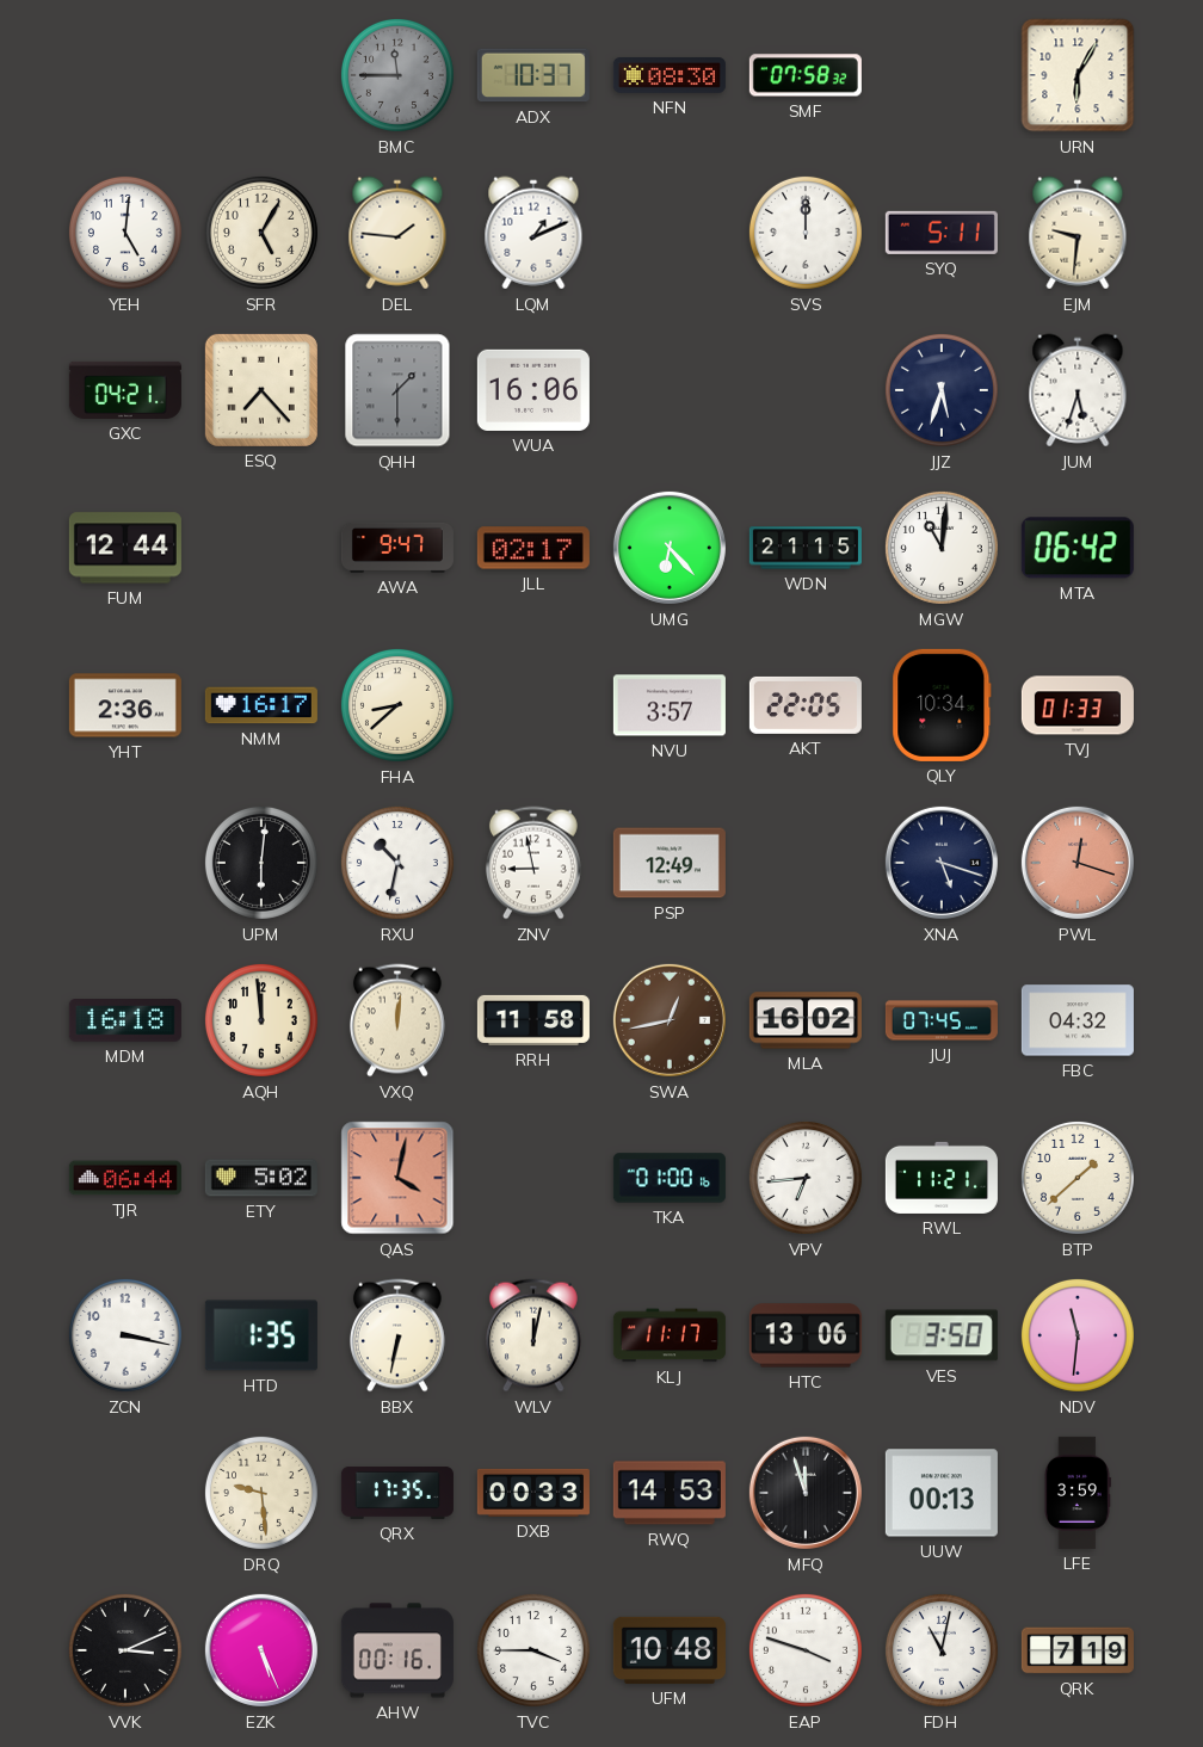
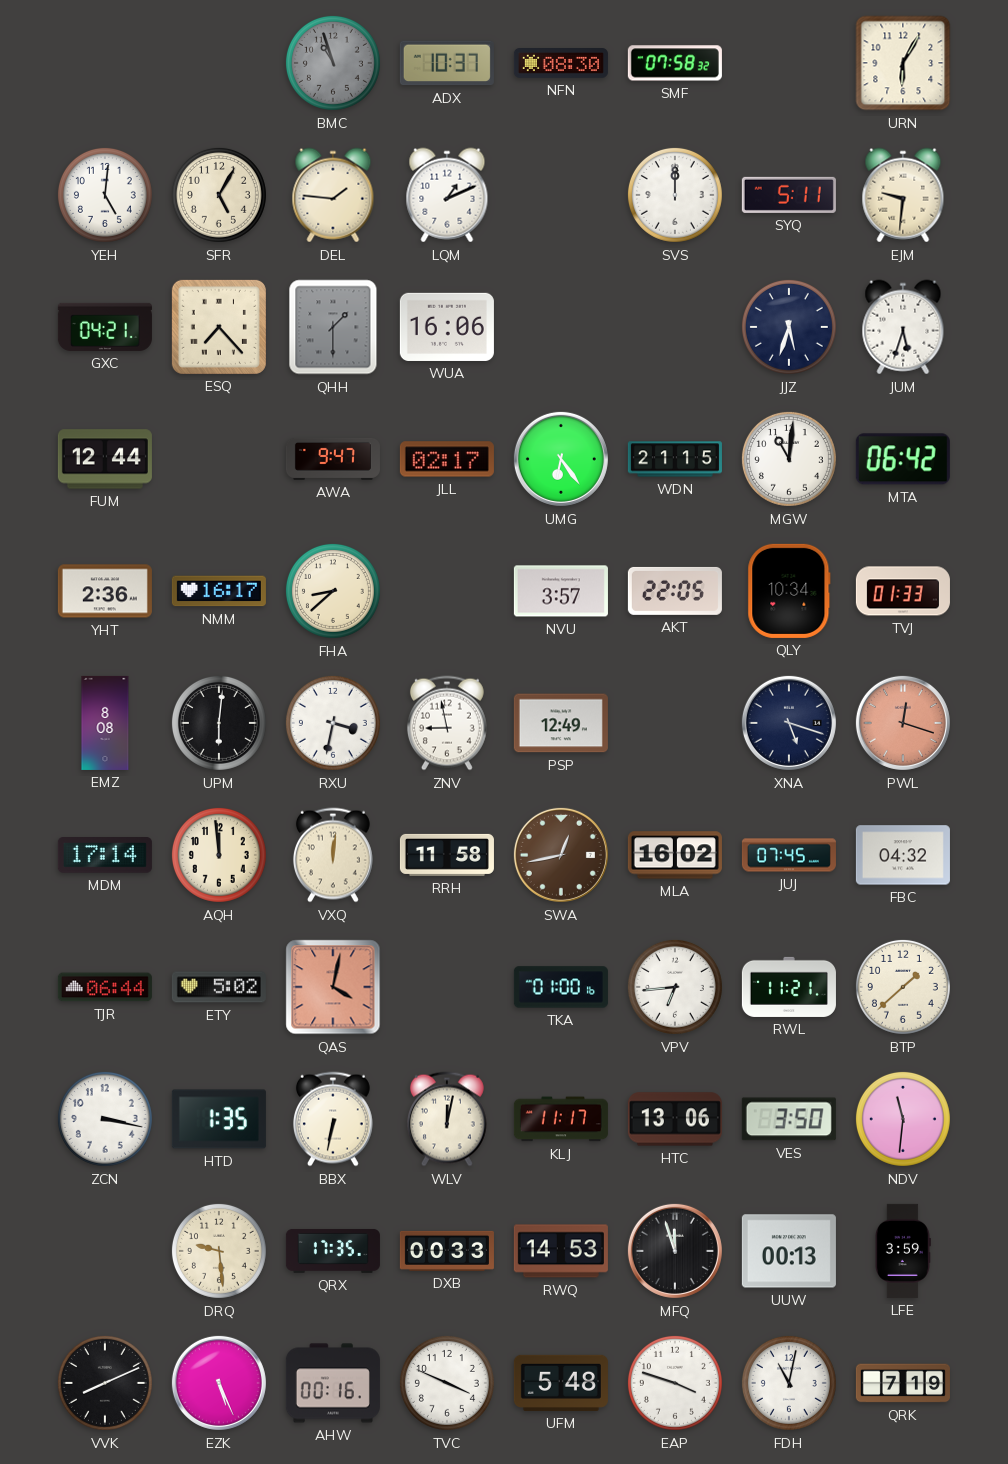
BMC: 11:45 -> 10:57 (333, 63)
UMG: 6:23 -> 6:24 (561, 459)
EMZ: none -> 8:08 (105, 723)
RXU: 10:32 -> 3:32 (333, 723)
MDM: 16:18 -> 17:14 (105, 856)
VVK: 3:11 -> 8:11 (105, 1383)
TVC: 3:45 -> 3:49 (447, 1383)
UFM: 10:48 -> 5:48 (561, 1383)
